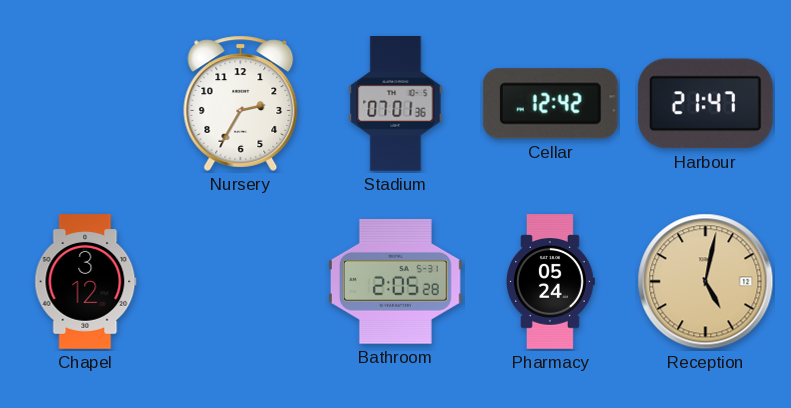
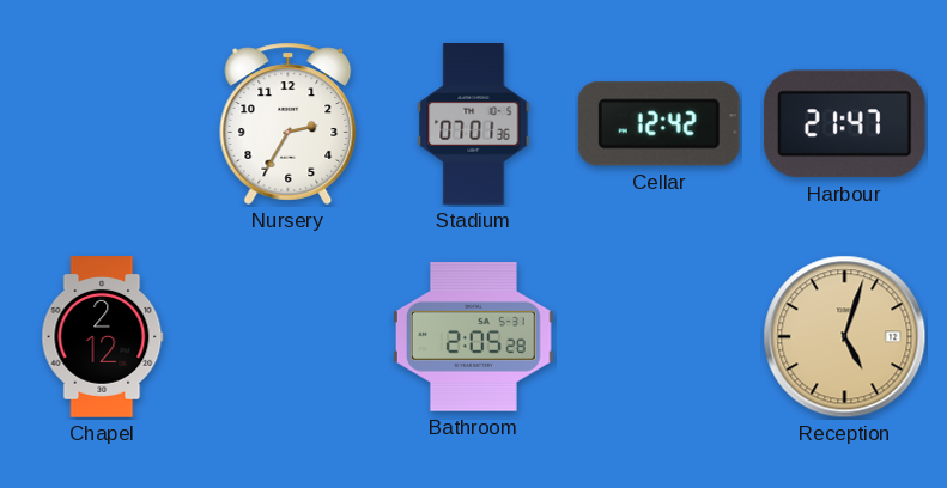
Chapel: 3:12 -> 2:12 (103, 337)
Pharmacy: 05:24 -> none (550, 282)
Reception: 5:02 -> 5:03 (845, 337)
